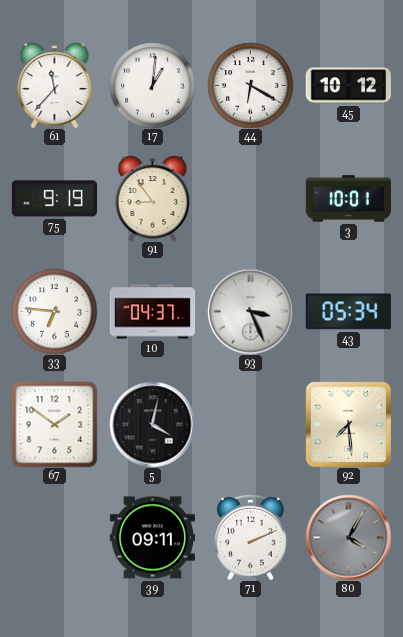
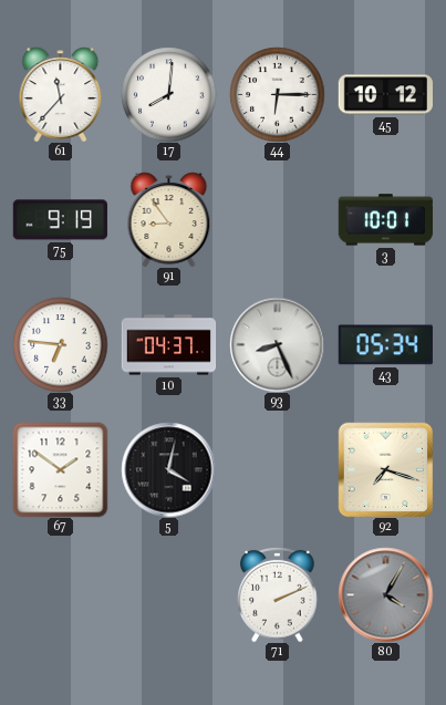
17: 1:01 -> 8:01 (168, 94)
44: 6:20 -> 6:15 (277, 94)
93: 3:26 -> 8:26 (277, 344)
92: 7:29 -> 7:18 (385, 469)
39: 09:11 -> none (152, 538)
